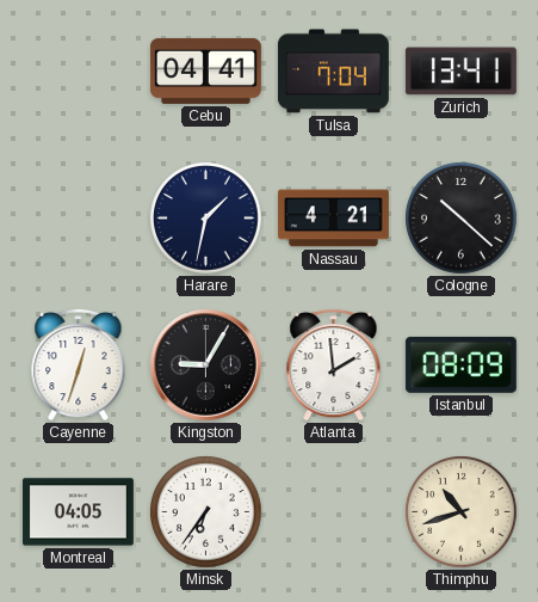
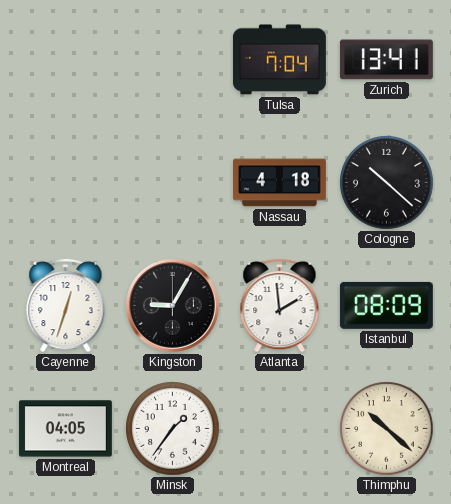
Cebu: 04:41 -> none (205, 70)
Harare: 1:32 -> none (206, 219)
Nassau: 4:21 -> 4:18 (279, 183)
Minsk: 6:36 -> 1:36 (173, 429)
Thimphu: 10:42 -> 10:22 (387, 429)
